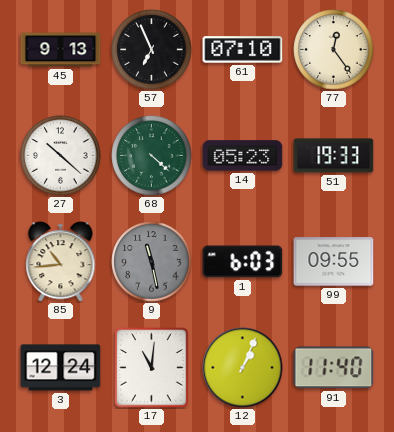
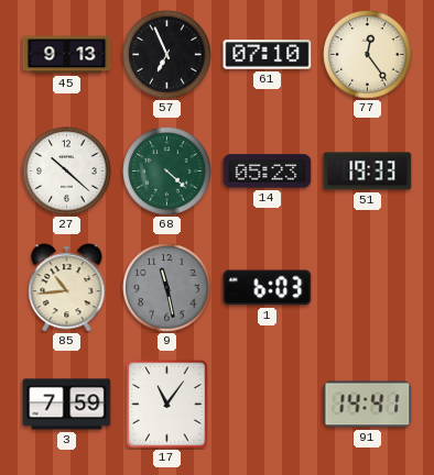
99: 09:55 -> none (334, 262)
3: 12:24 -> 7:59 (67, 405)
17: 11:01 -> 11:06 (167, 405)
12: 1:04 -> none (243, 368)
91: 11:40 -> 14:41 (368, 405)
